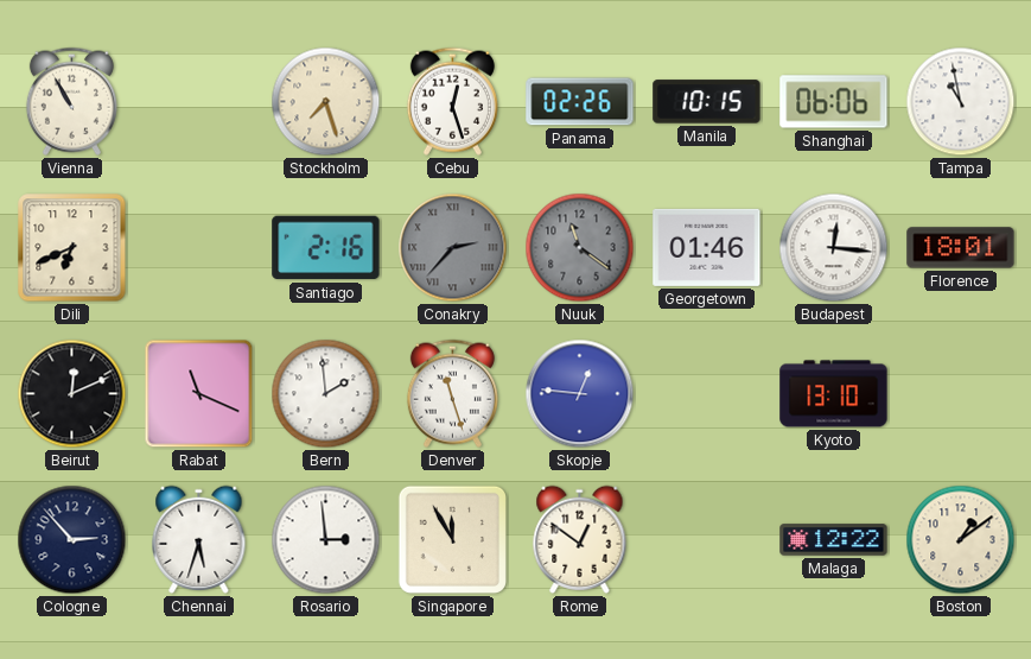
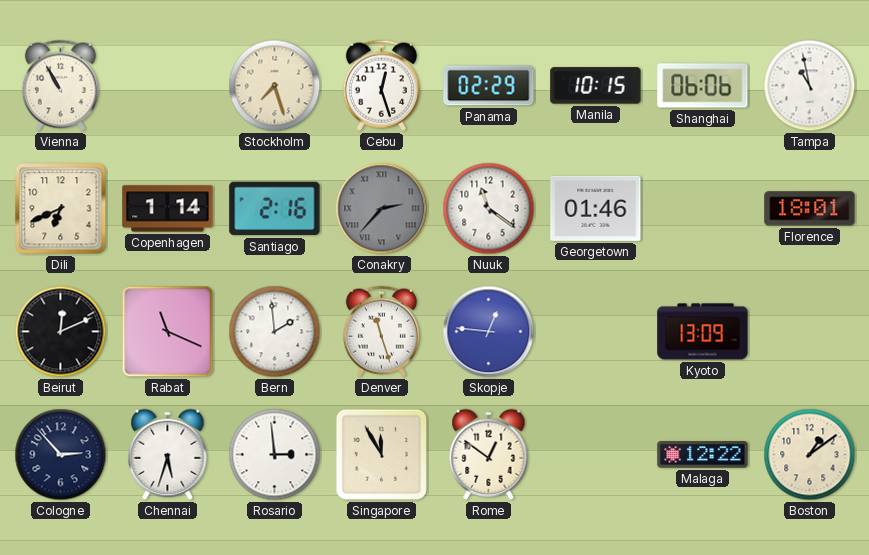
Panama: 02:26 -> 02:29 (489, 86)
Copenhagen: none -> 1:14 (168, 209)
Nuuk dial: grey -> white (489, 209)
Budapest: 12:16 -> none (834, 248)
Kyoto: 13:10 -> 13:09 (703, 332)
